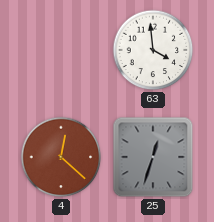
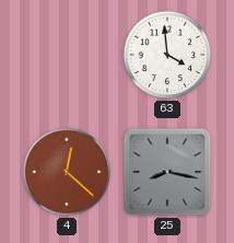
25: 12:33 -> 8:17 (167, 172)
